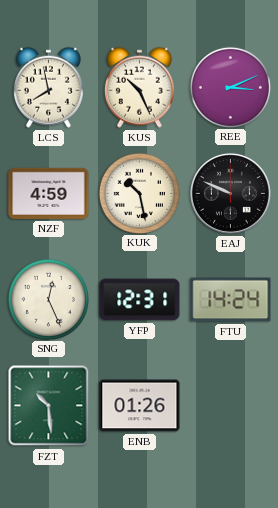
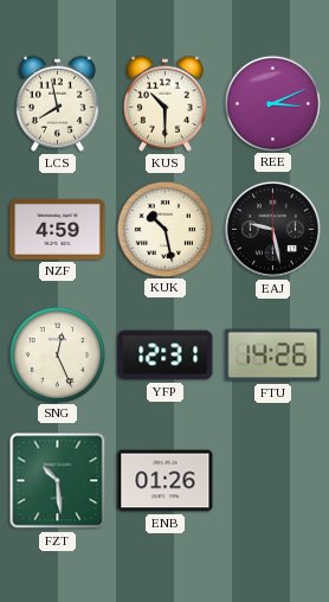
KUS: 10:26 -> 10:30 (164, 103)
EAJ: 9:49 -> 9:28 (272, 229)
FTU: 14:24 -> 14:26 (273, 356)
